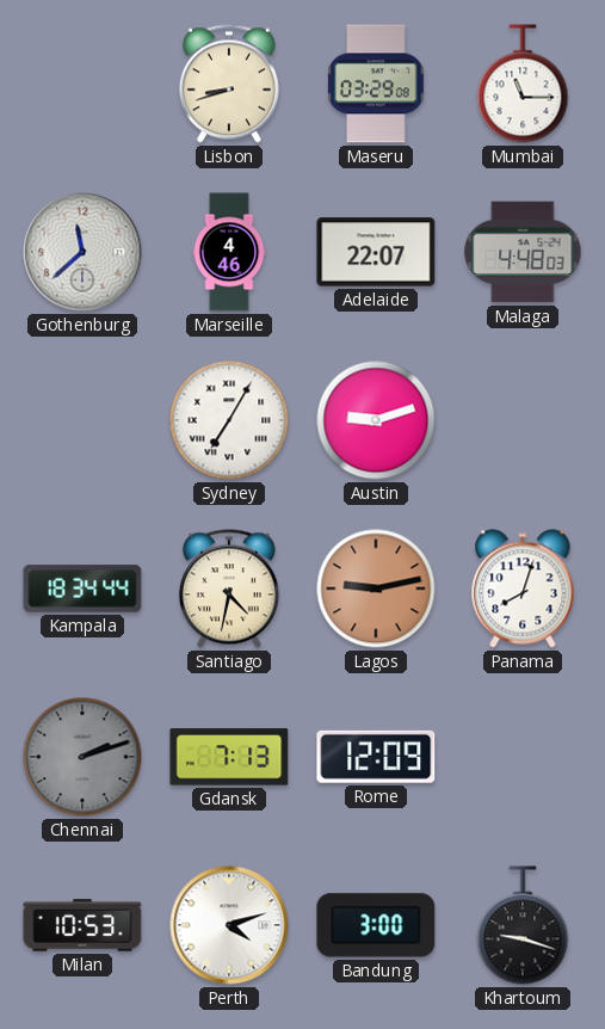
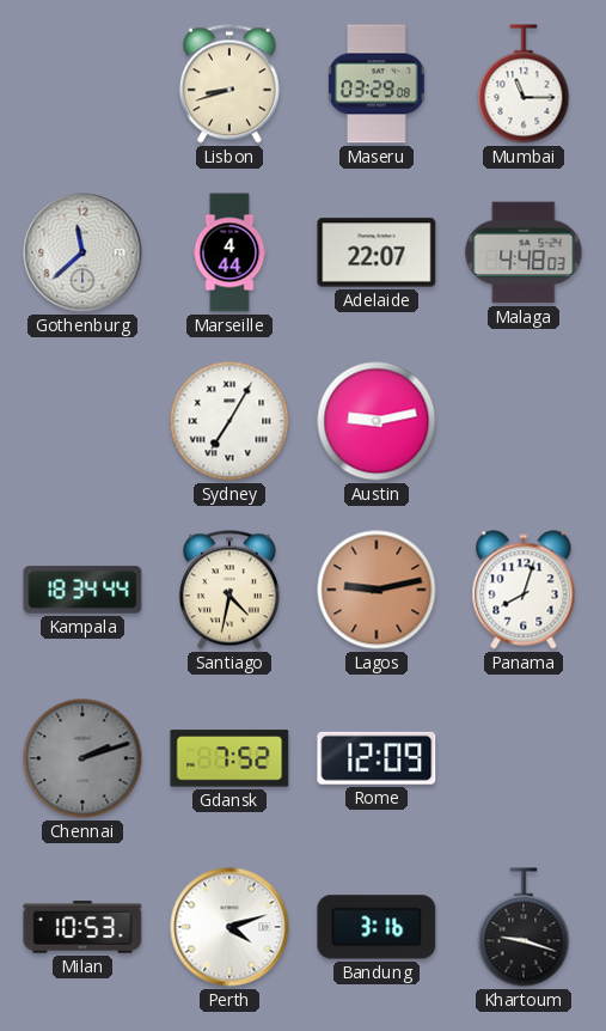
Marseille: 4:46 -> 4:44 (229, 252)
Austin: 9:12 -> 9:13 (377, 421)
Gdansk: 7:13 -> 7:52 (229, 758)
Bandung: 3:00 -> 3:16 (377, 927)
